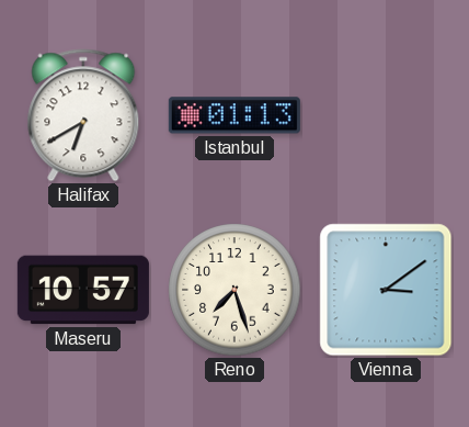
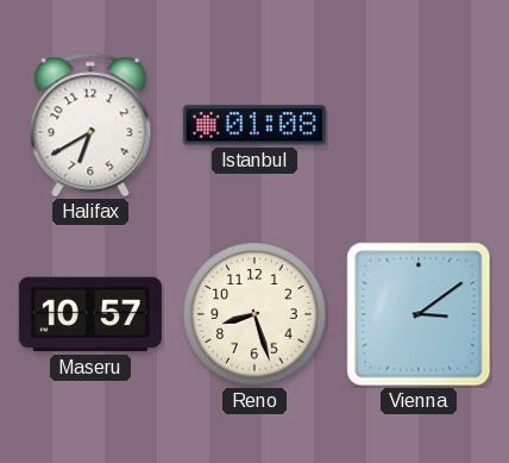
Istanbul: 01:13 -> 01:08 (254, 125)
Reno: 7:27 -> 8:27 (254, 314)
